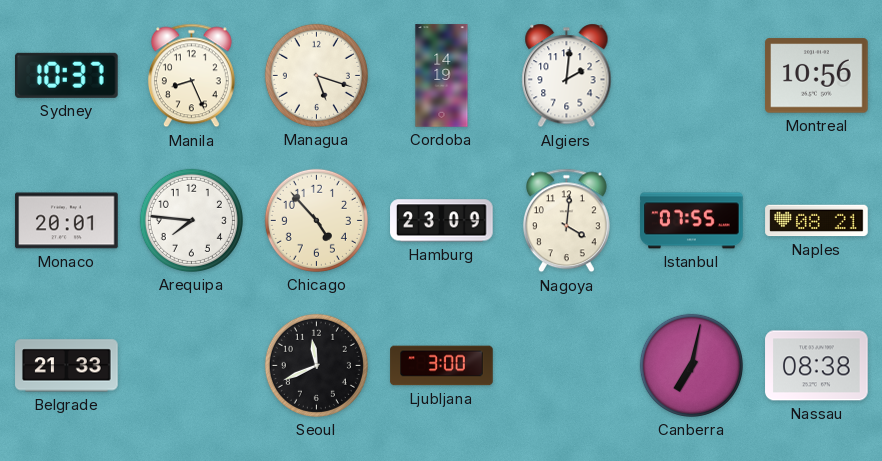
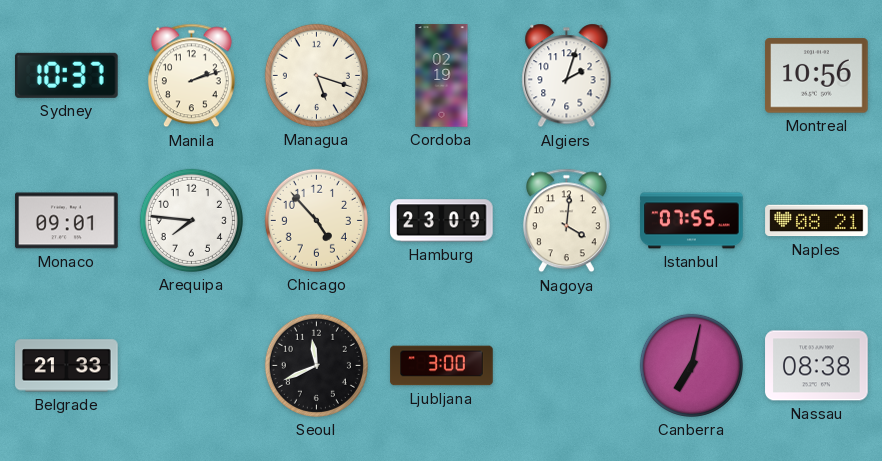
Manila: 8:26 -> 2:12 (191, 76)
Cordoba: 14:19 -> 02:19 (442, 76)
Algiers: 2:01 -> 2:03 (567, 76)
Monaco: 20:01 -> 09:01 (67, 221)
